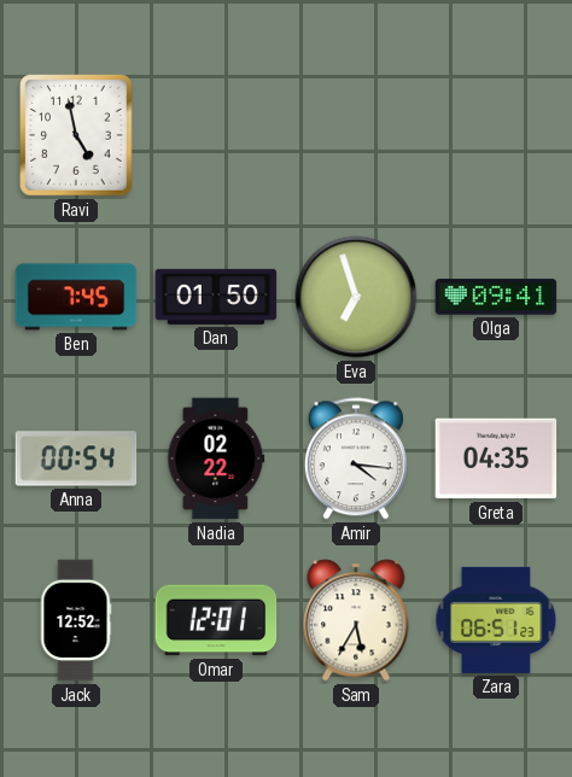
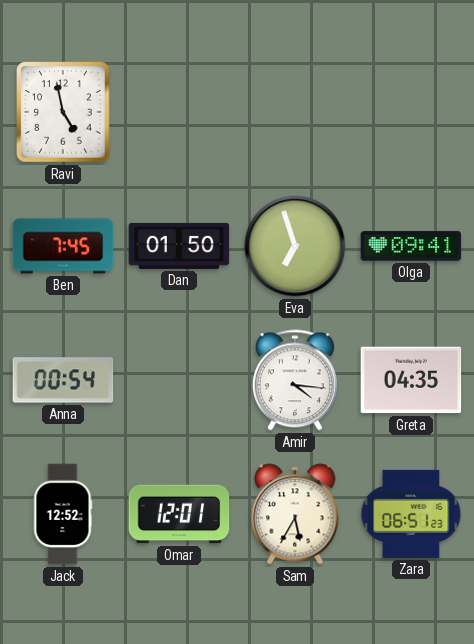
Nadia: 02:22 -> none (216, 458)
